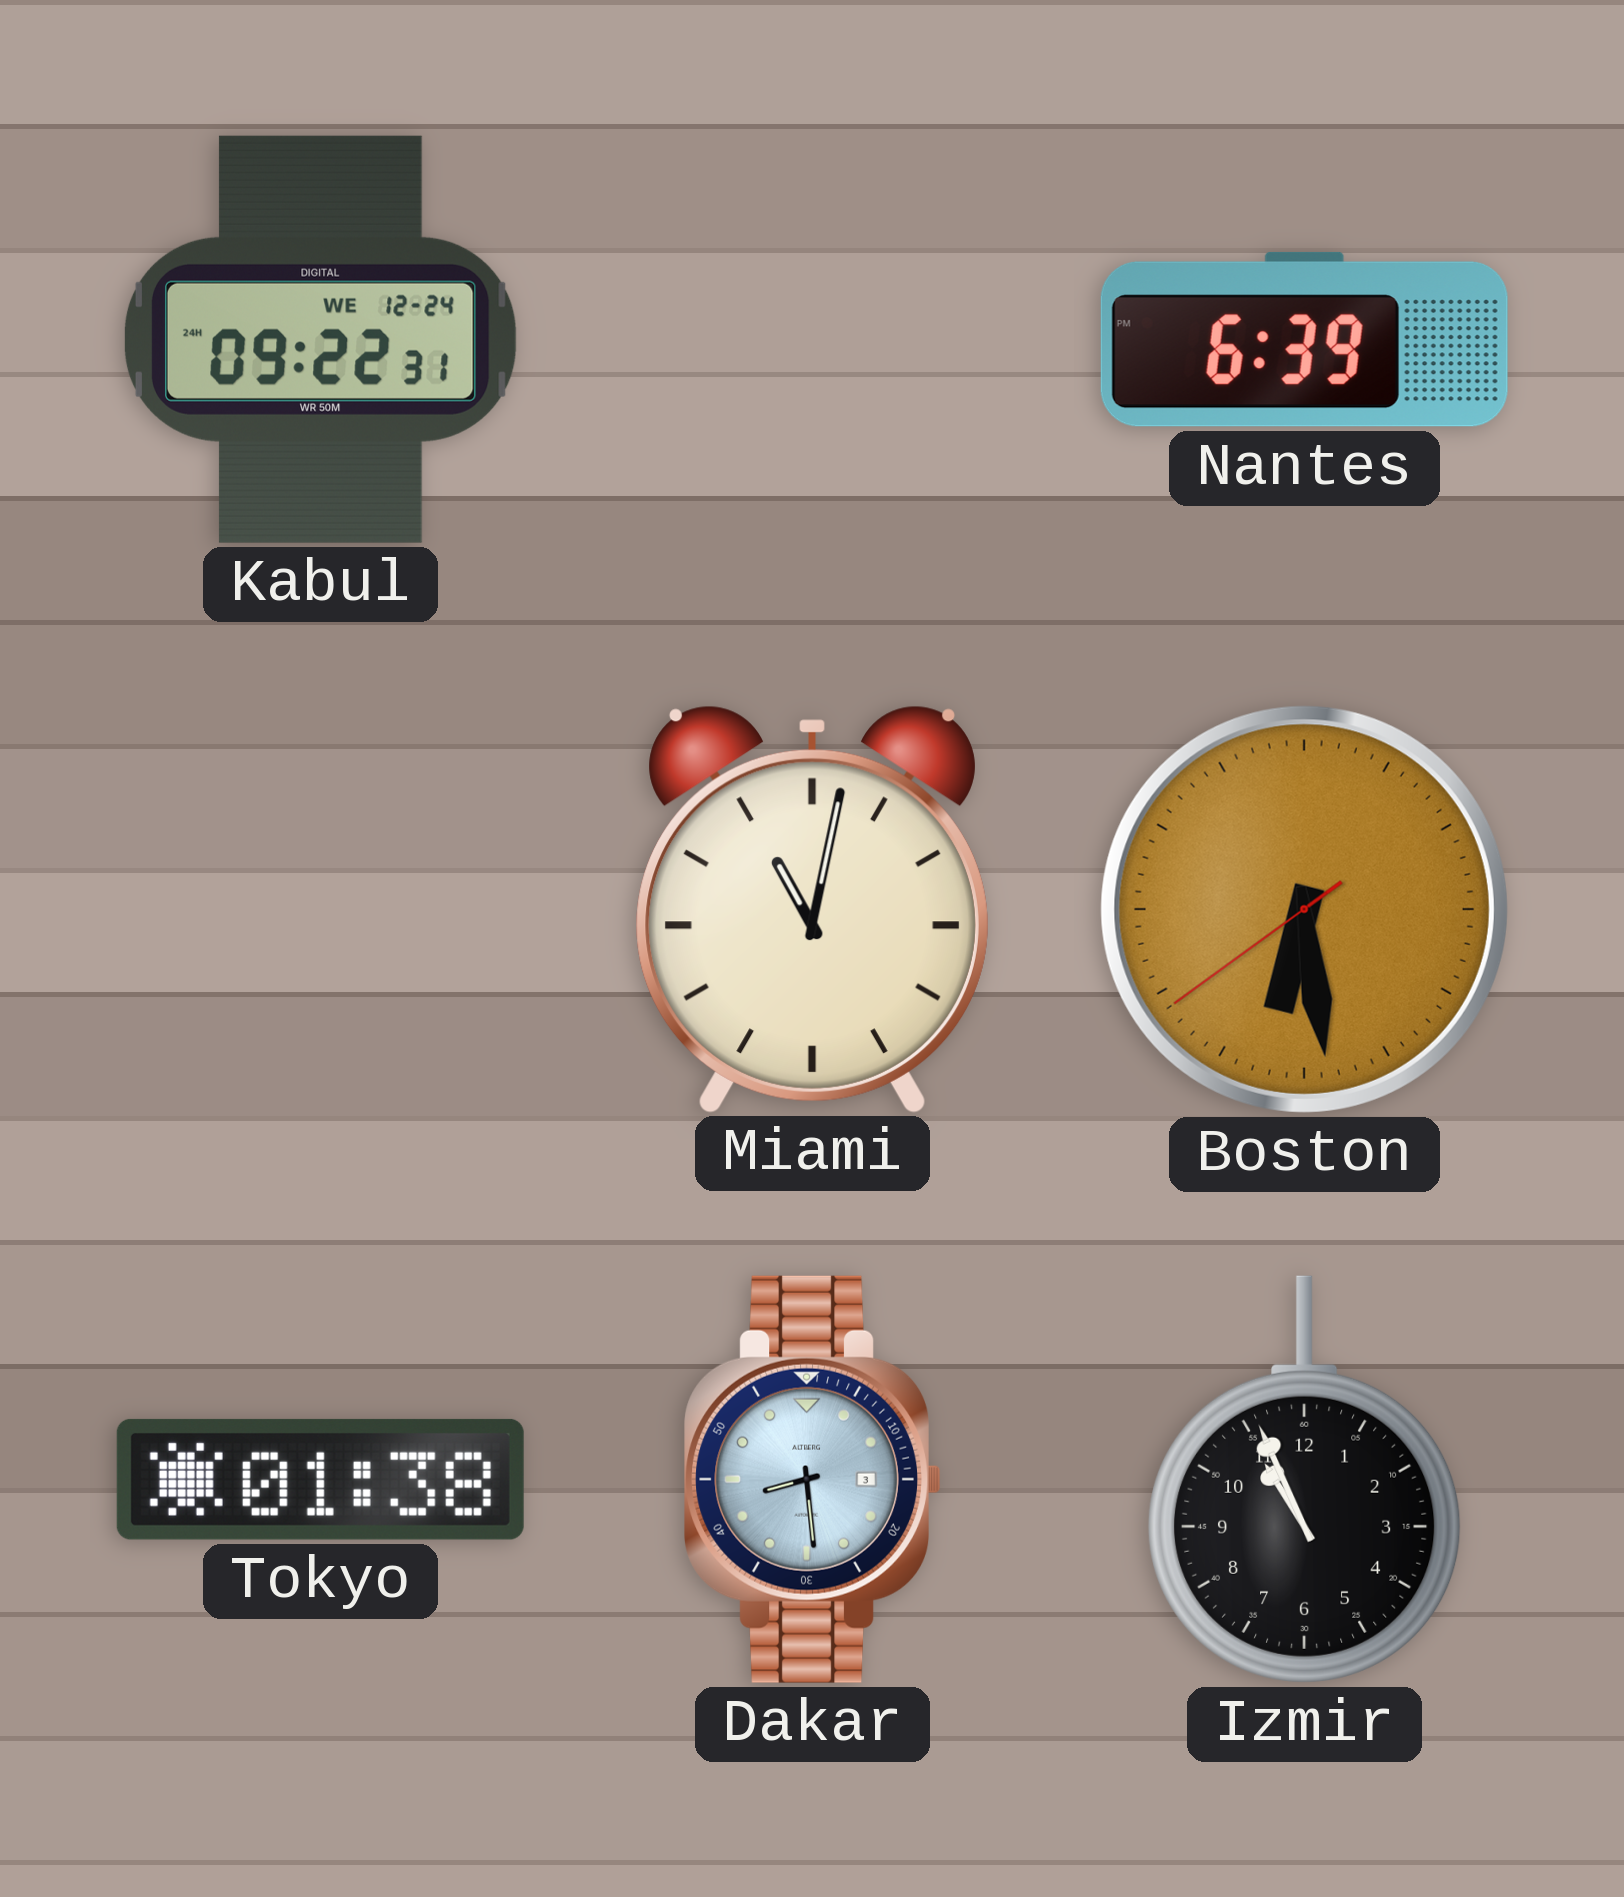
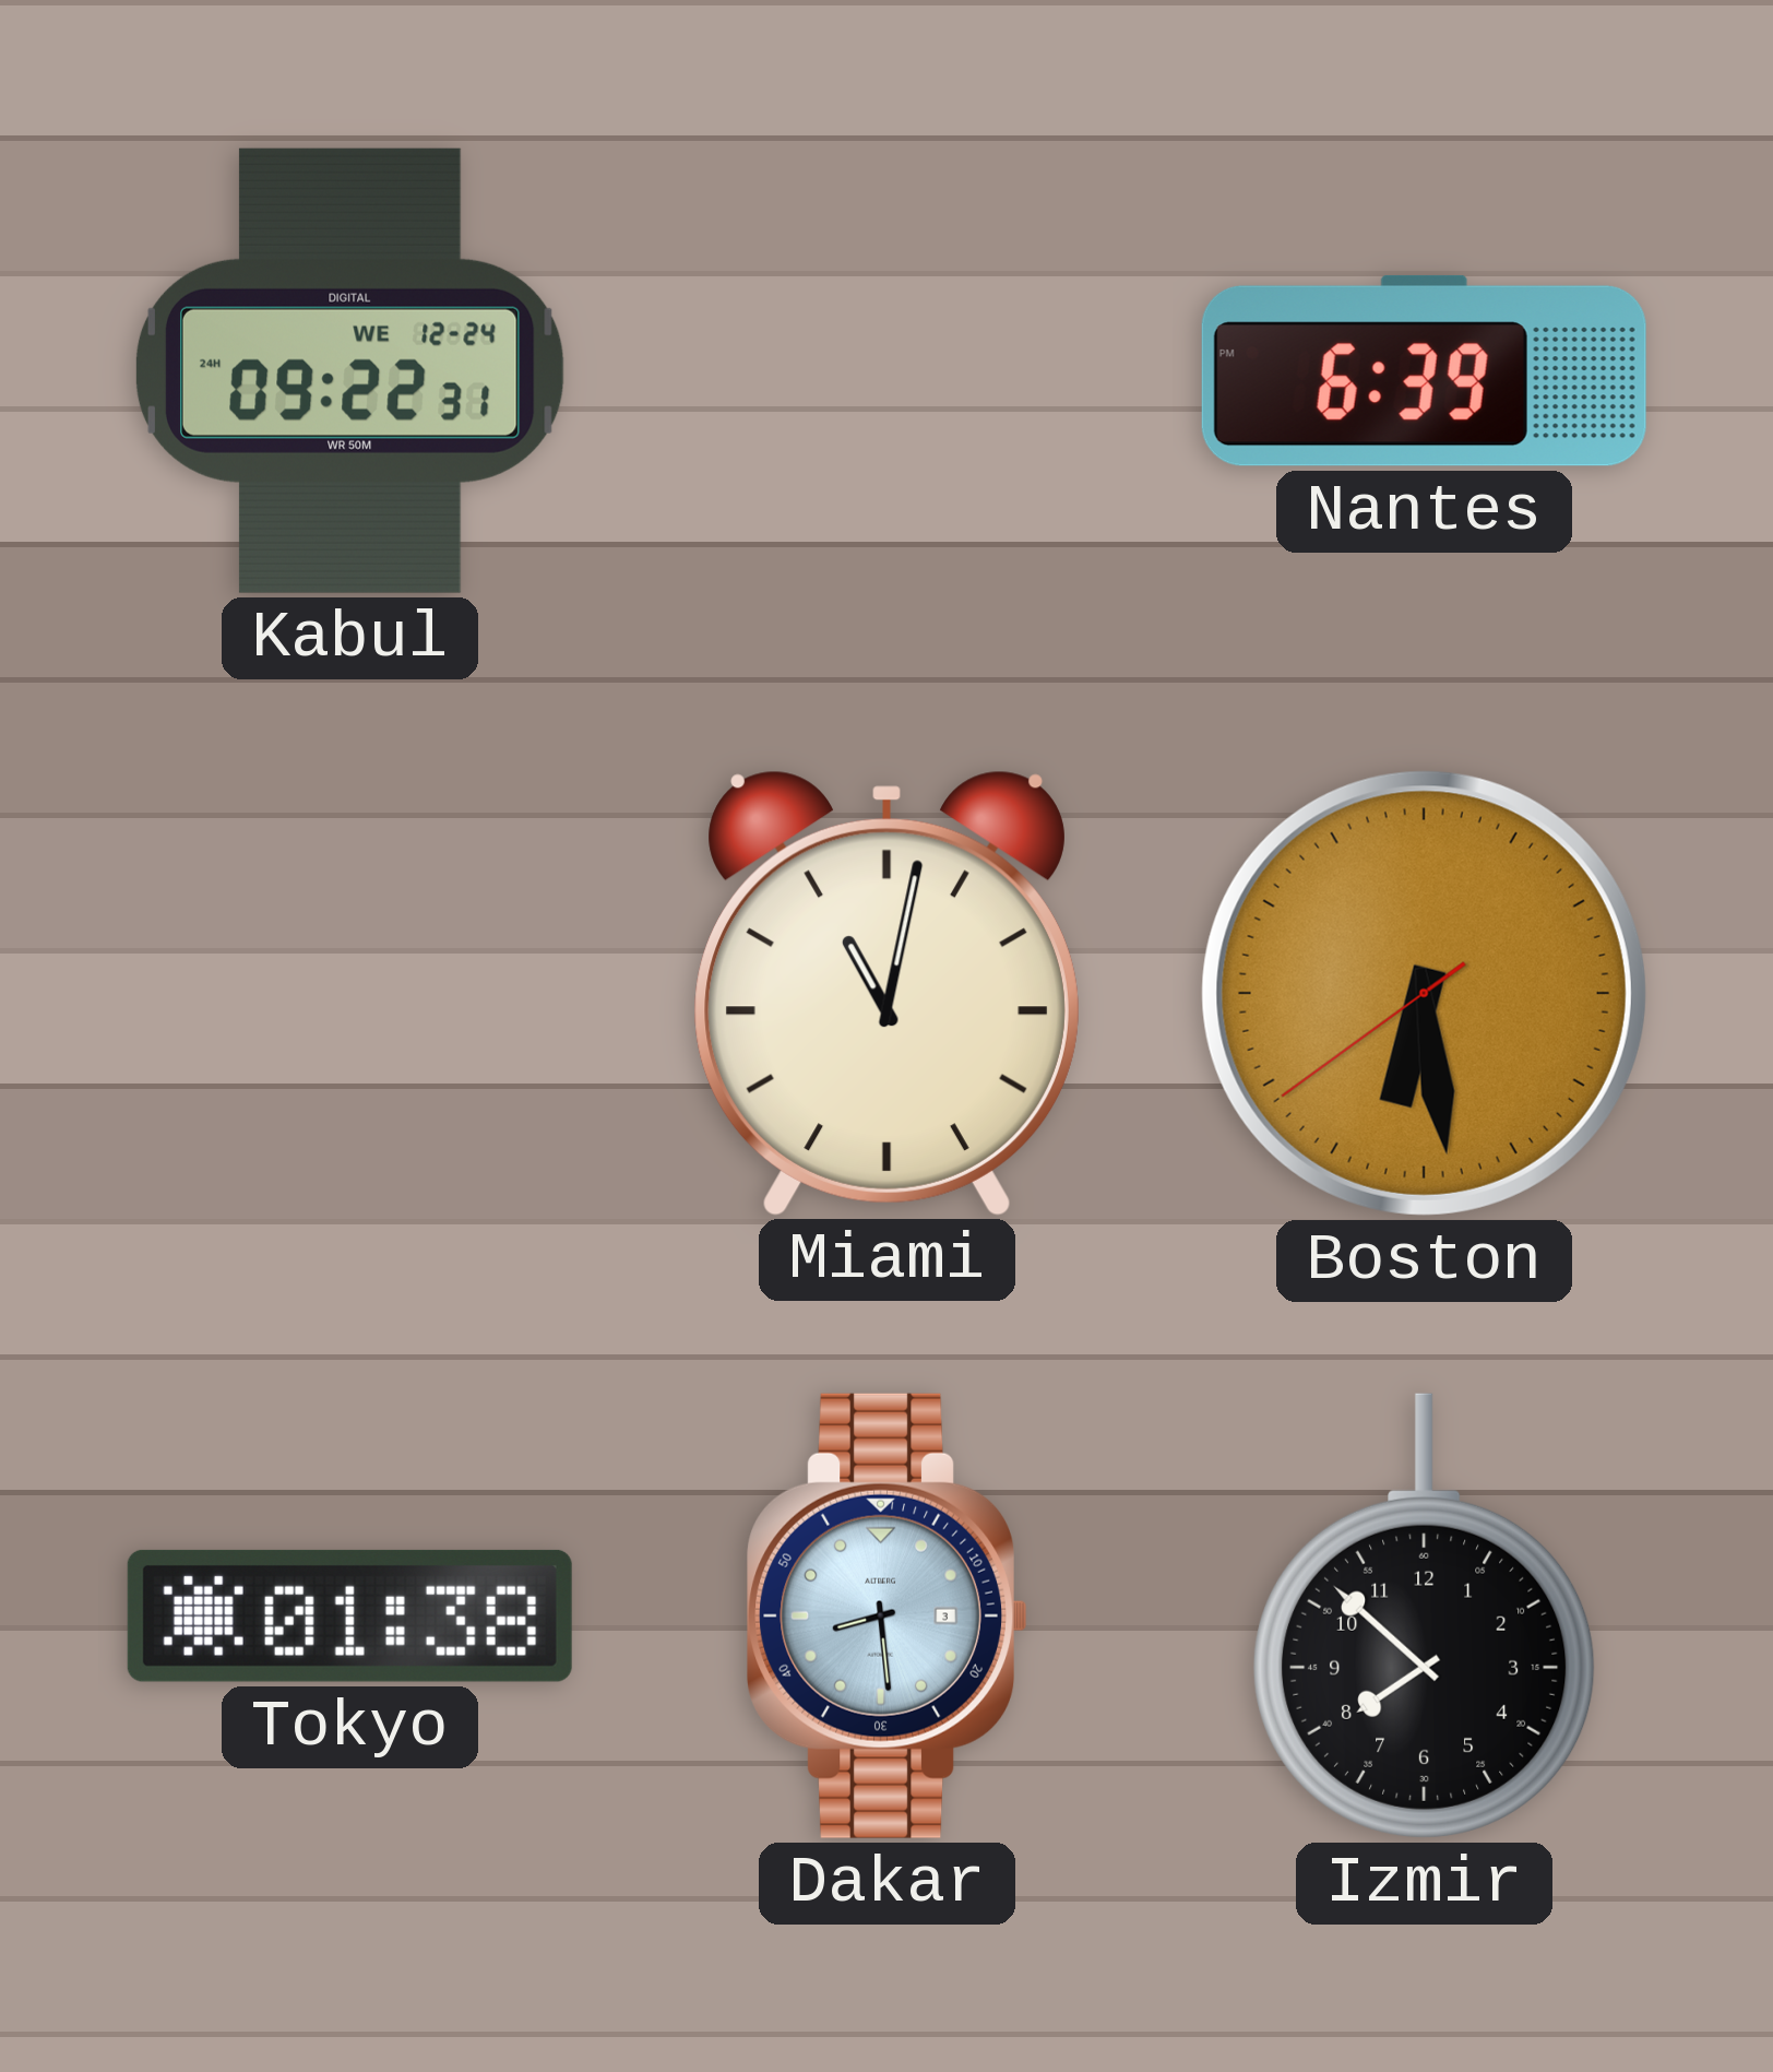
Izmir: 10:56 -> 7:52 (1425, 1615)
